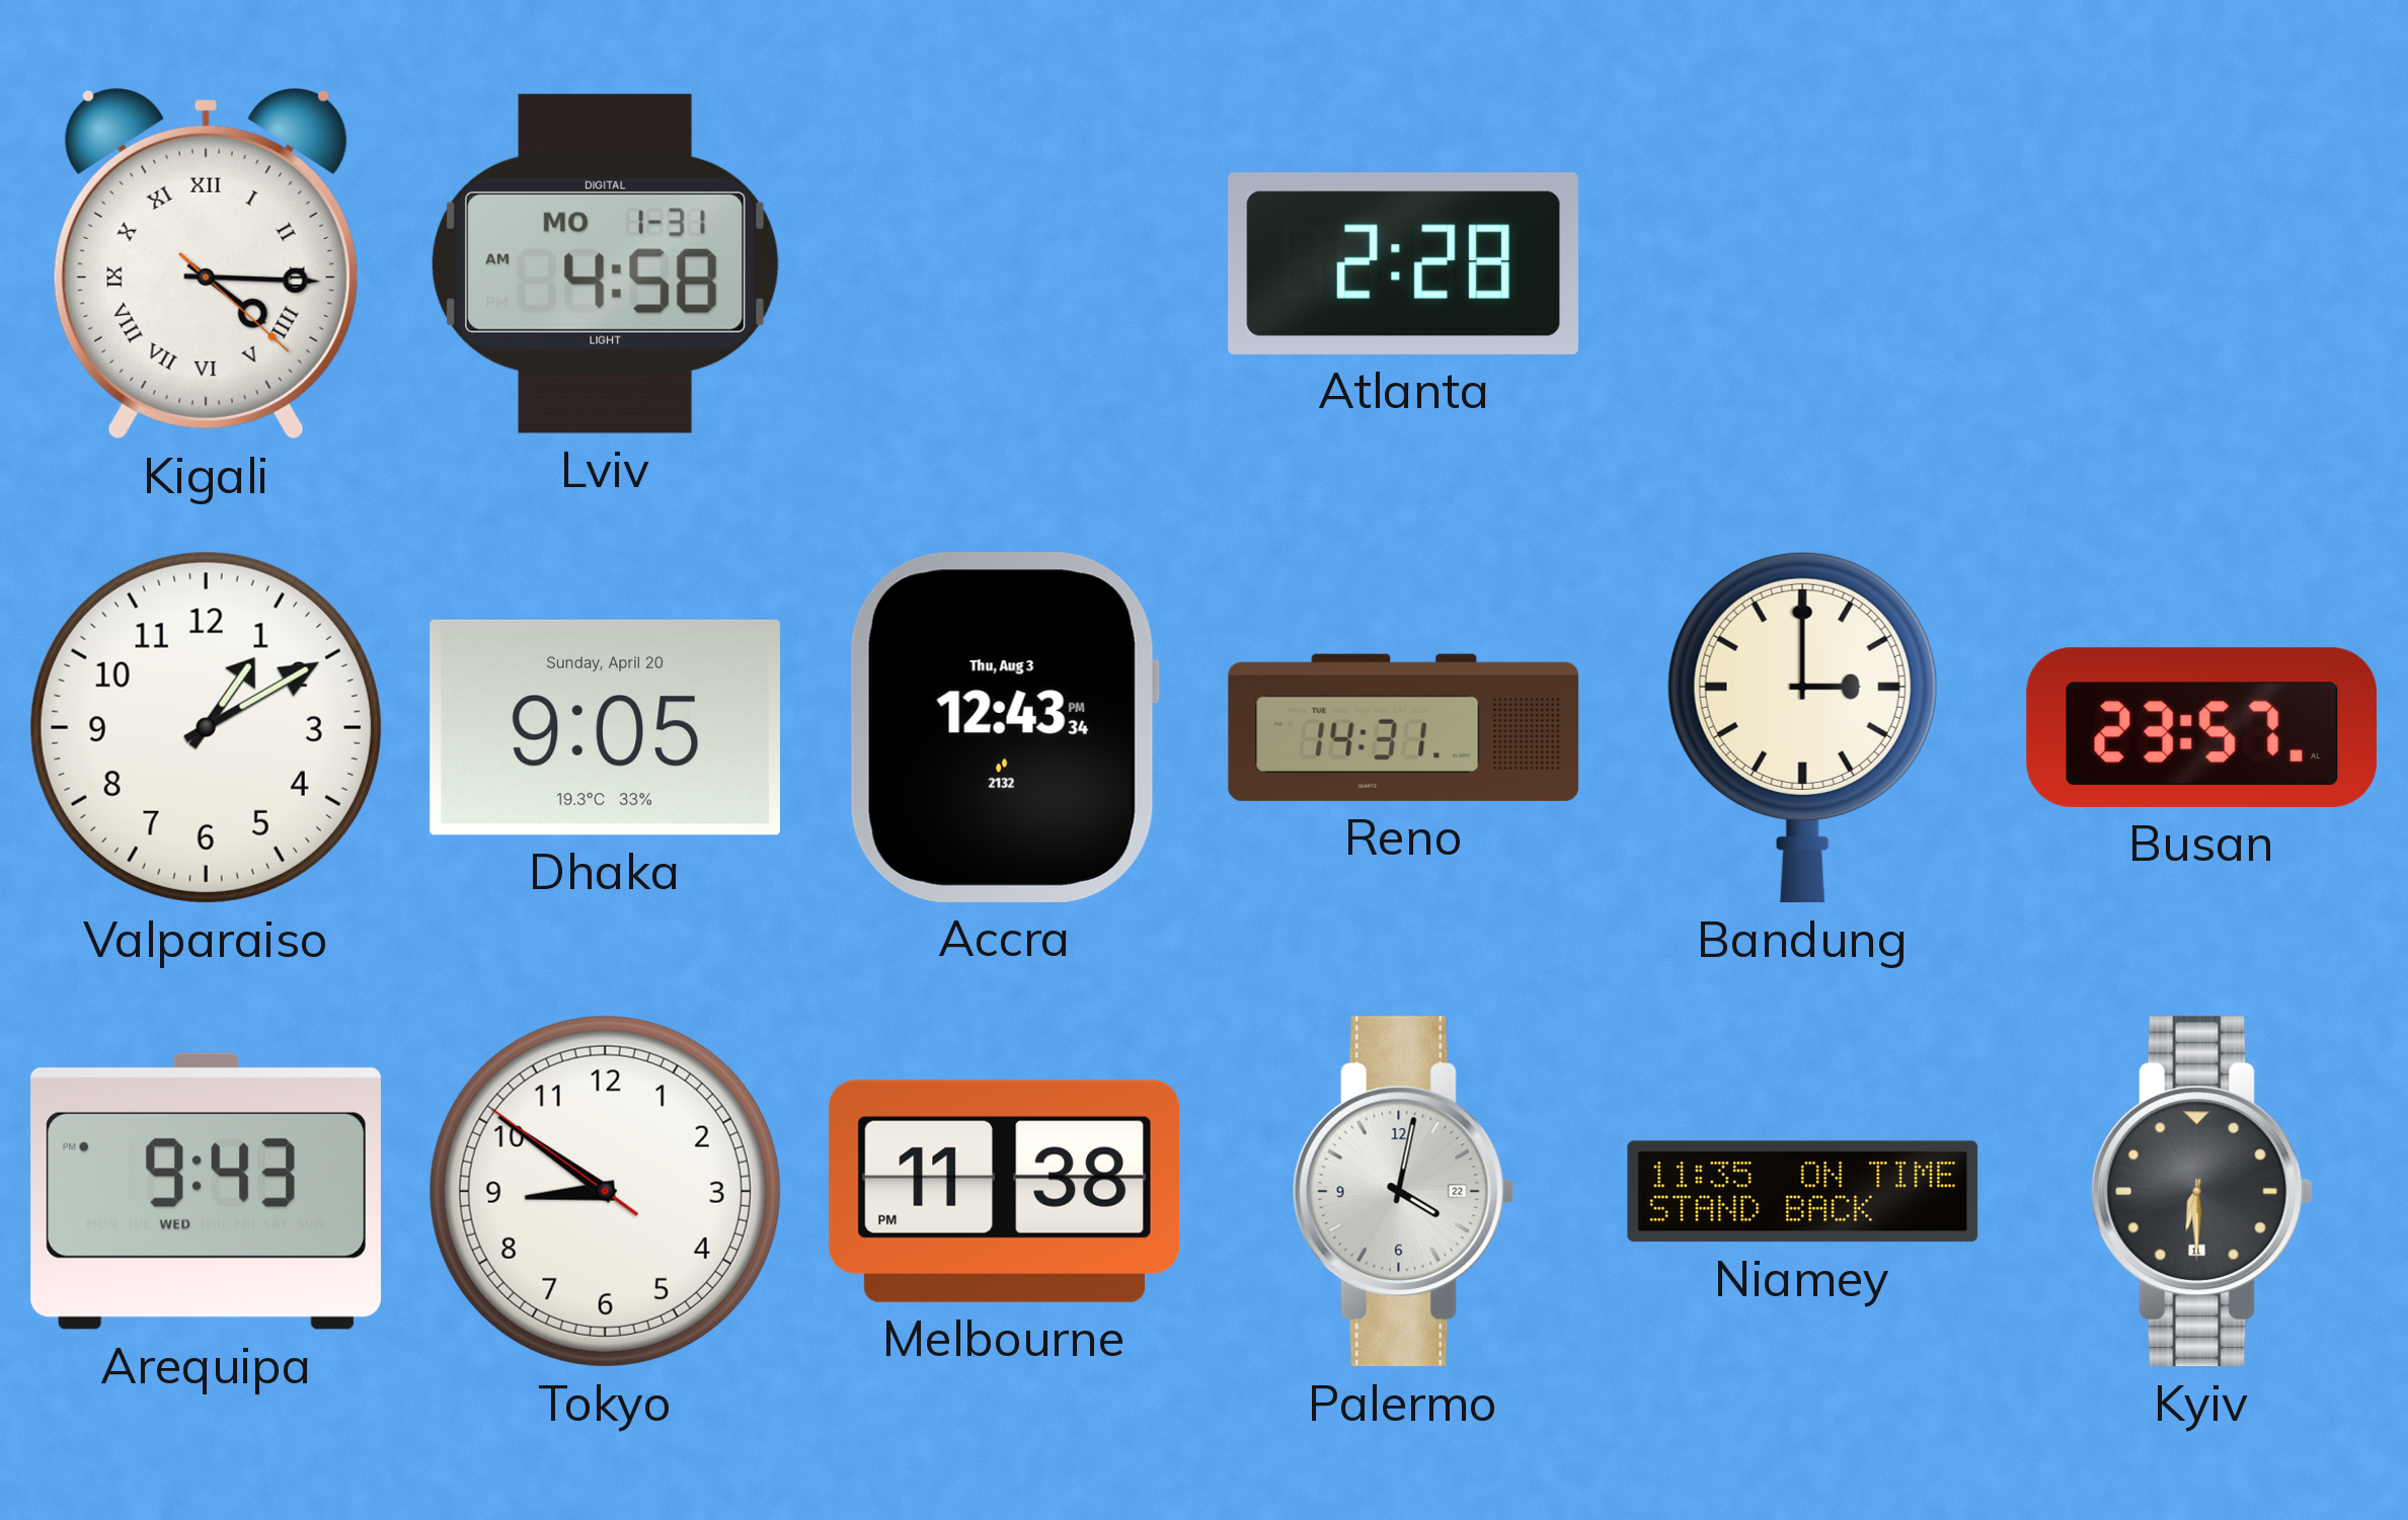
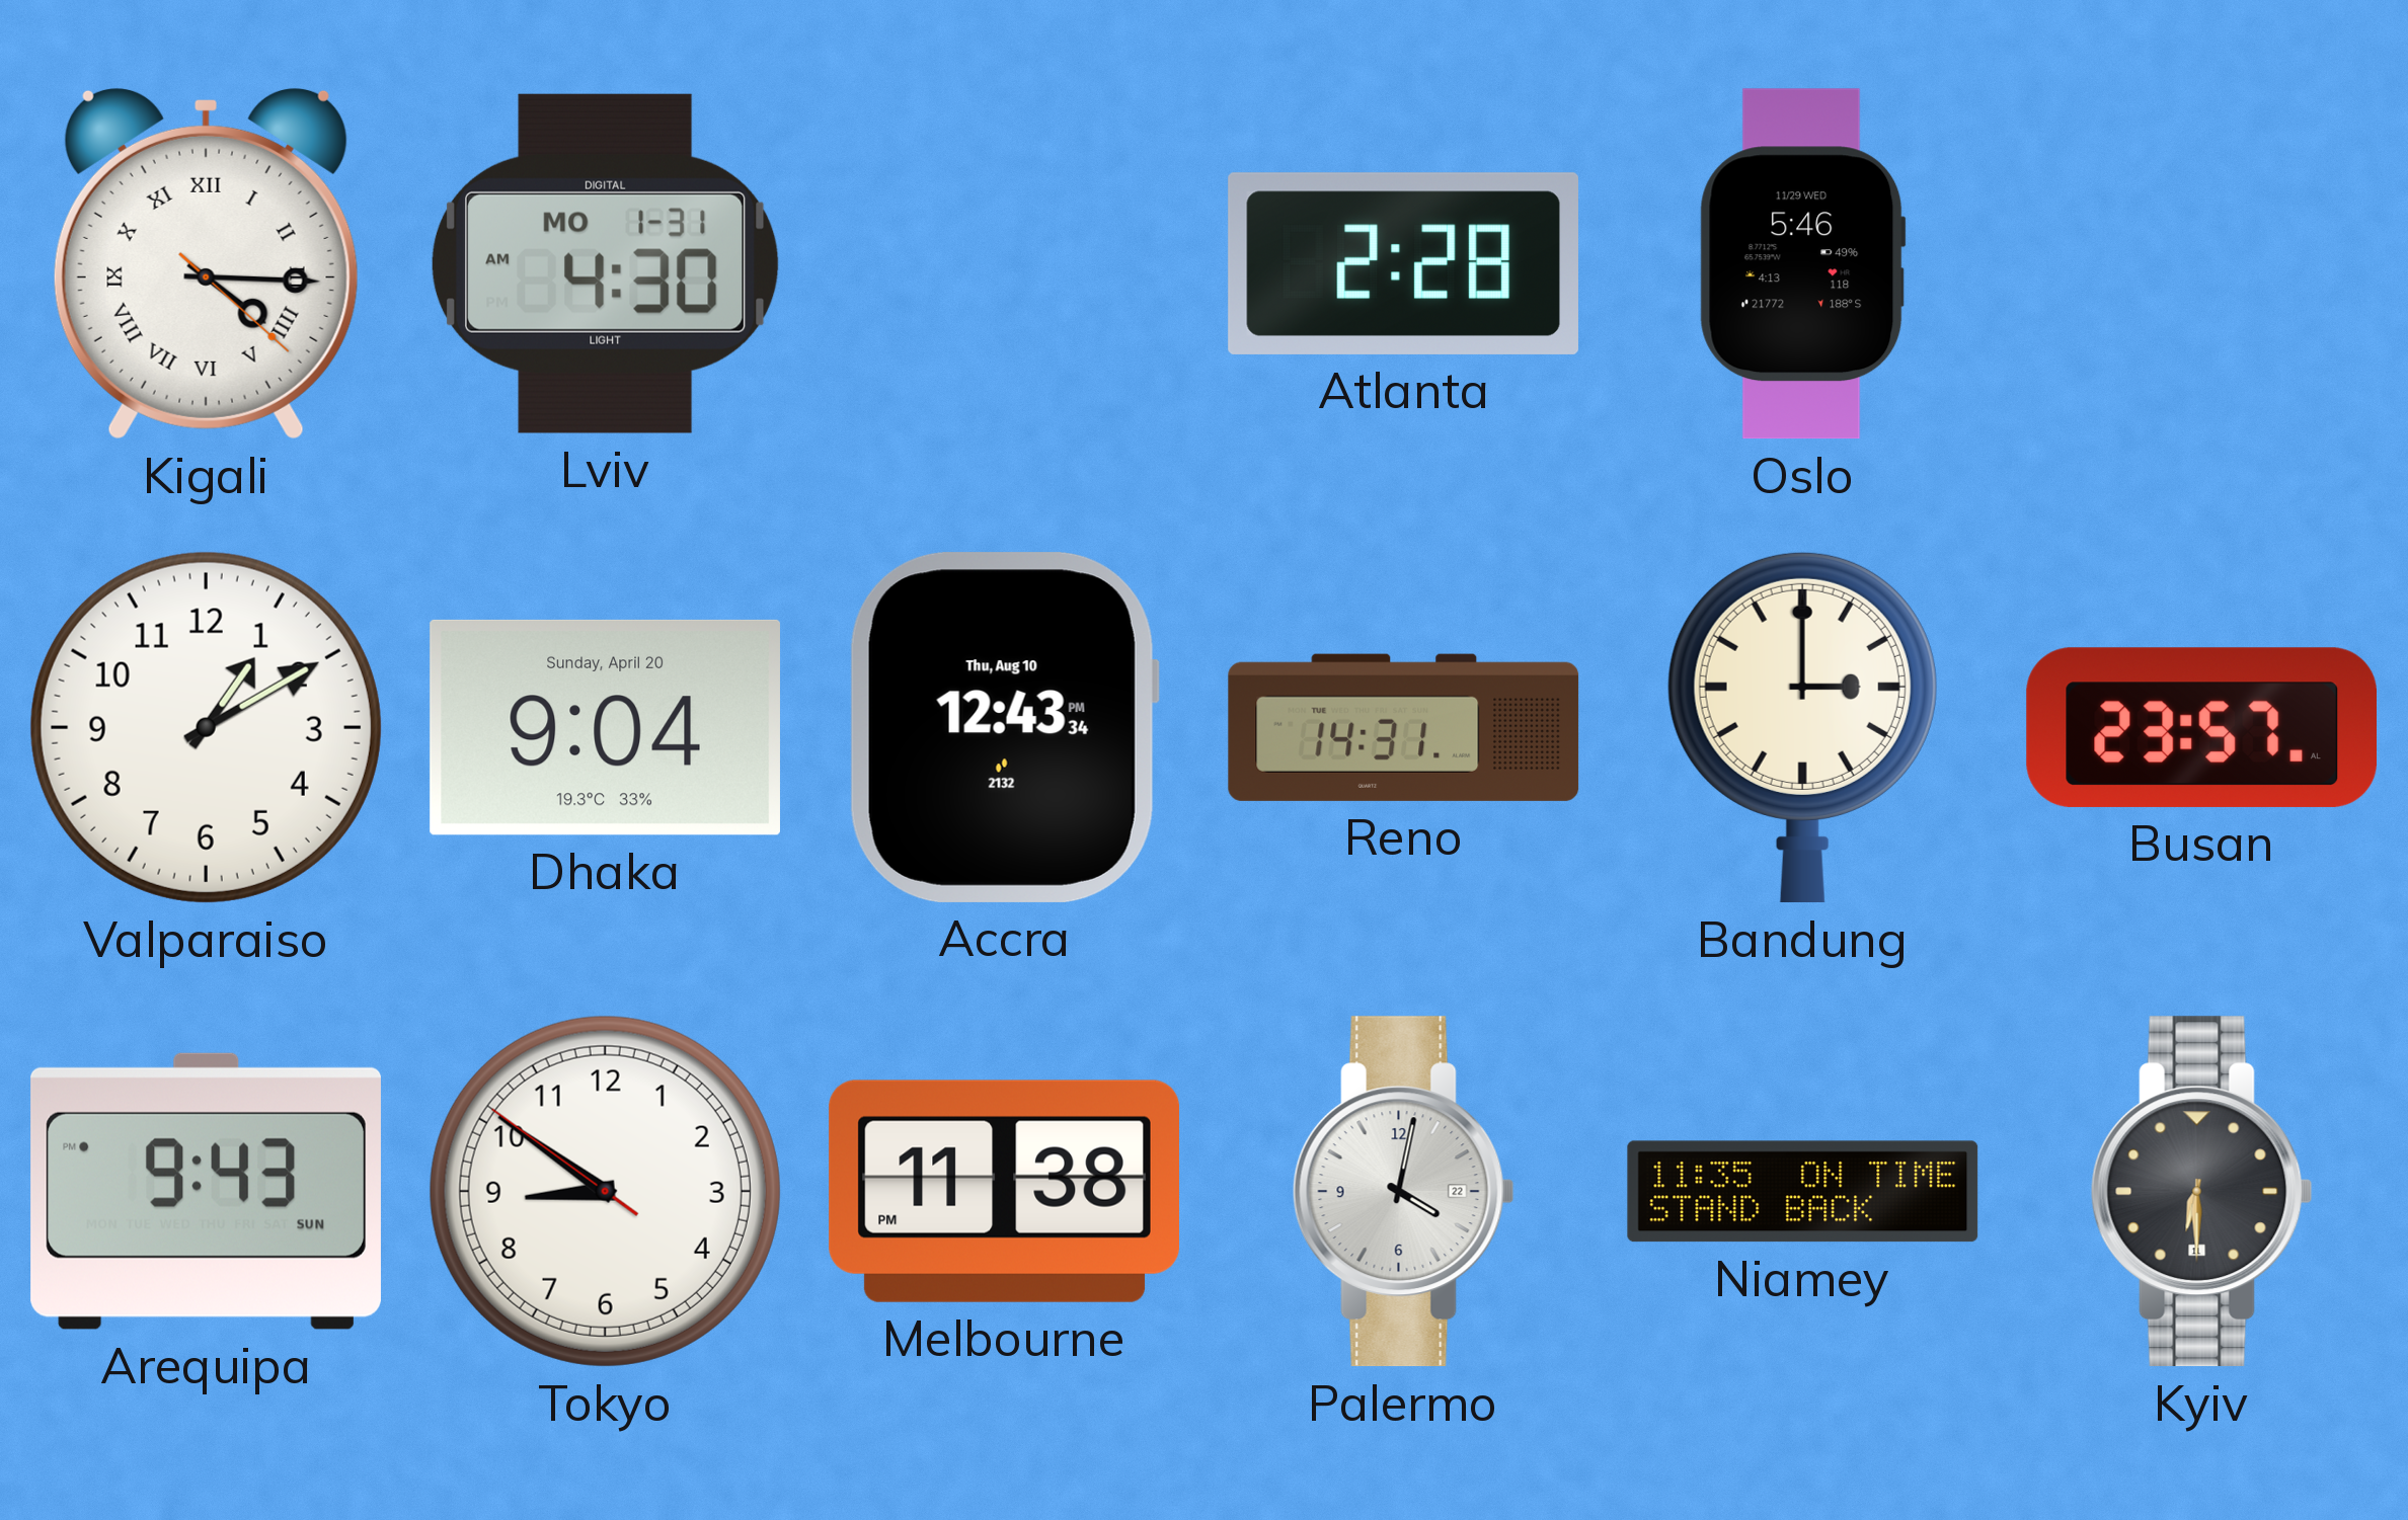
Lviv: 4:58 -> 4:30 (605, 263)
Oslo: none -> 5:46 (1802, 264)
Dhaka: 9:05 -> 9:04 (605, 727)
Accra date: Thu, Aug 3 -> Thu, Aug 10 (1004, 727)
Arequipa date: WED -> SUN (206, 1191)
